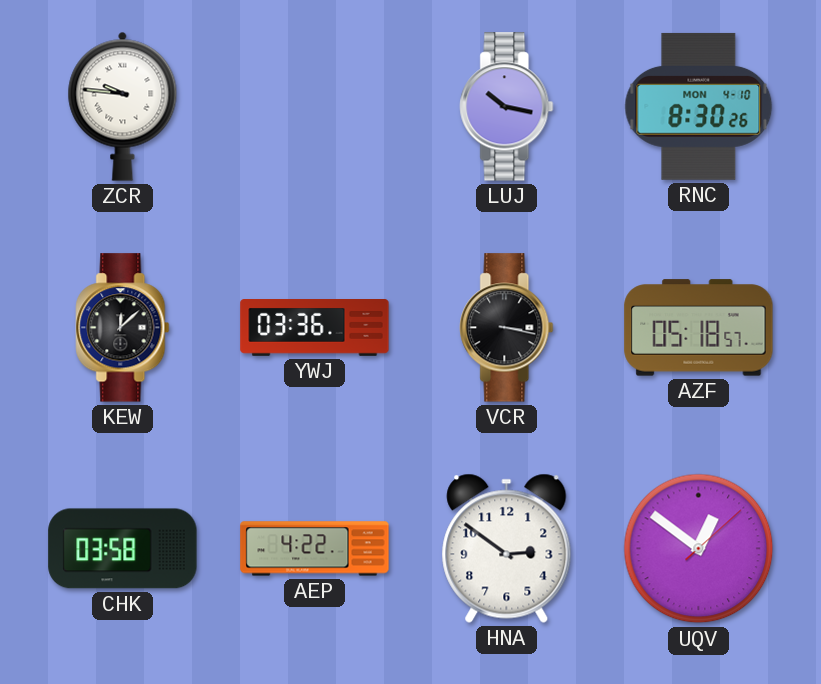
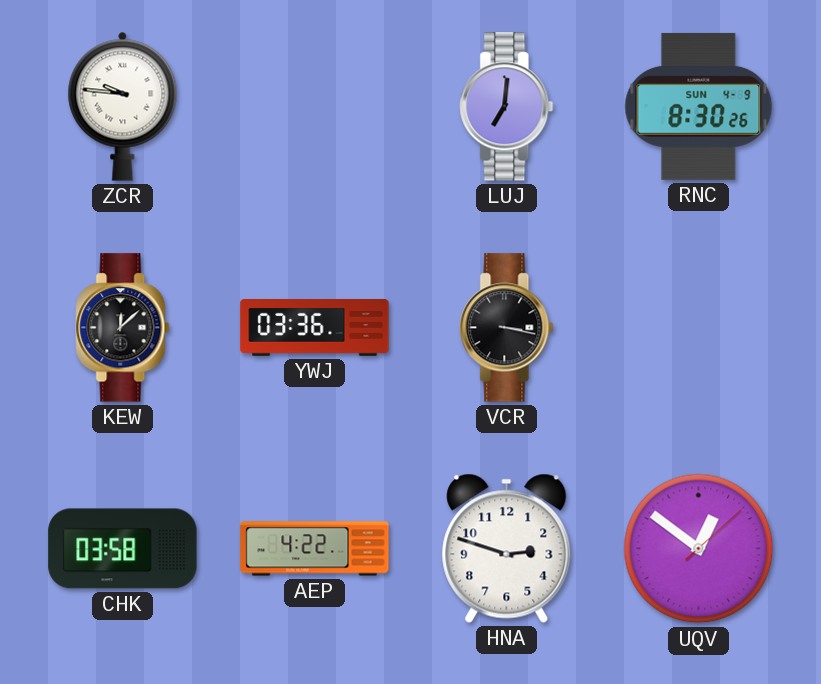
LUJ: 10:17 -> 7:01 (507, 107)
RNC date: MON 4-10 -> SUN 4-9 (699, 106)
AZF: 05:18 -> none (699, 328)
HNA: 2:51 -> 2:48 (507, 548)
